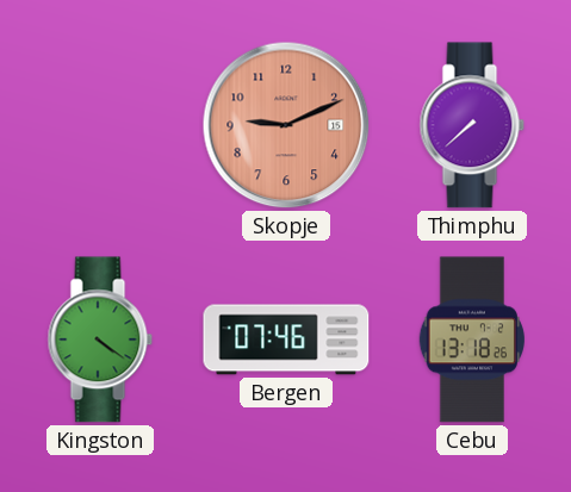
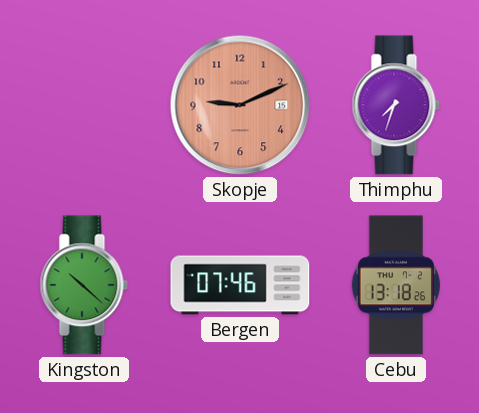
Thimphu: 7:38 -> 7:33 (396, 105)
Kingston: 4:21 -> 10:22 (84, 285)
